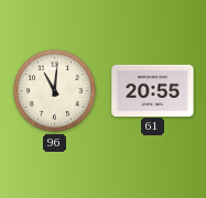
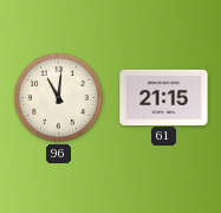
61: 20:55 -> 21:15 (164, 97)
